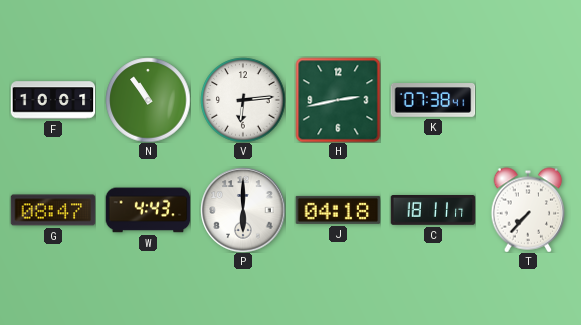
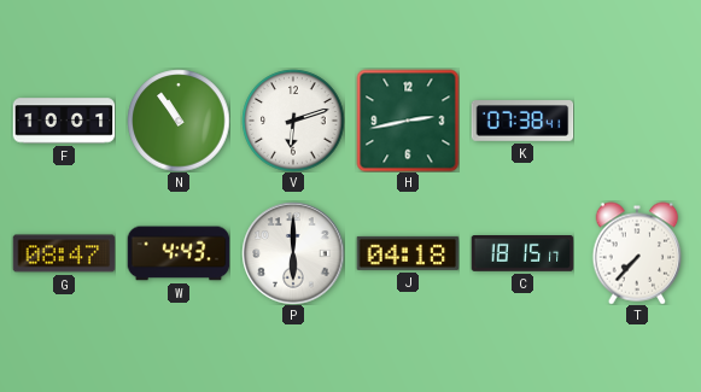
V: 6:14 -> 6:12 (293, 121)
C: 18:11 -> 18:15 (522, 254)
